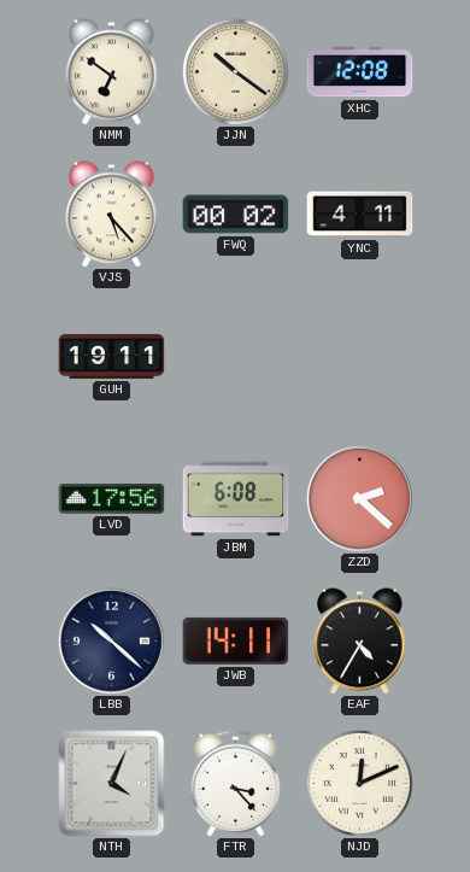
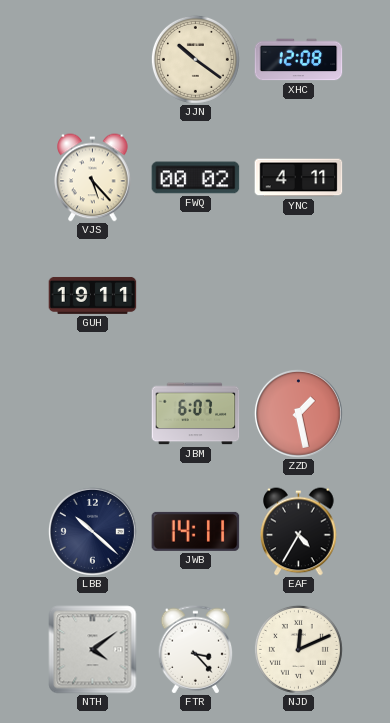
NMM: 6:51 -> none (112, 72)
LVD: 17:56 -> none (112, 498)
JBM: 6:08 -> 6:07 (196, 414)
ZZD: 2:22 -> 1:28 (298, 413)
NTH: 4:04 -> 4:09 (93, 650)
